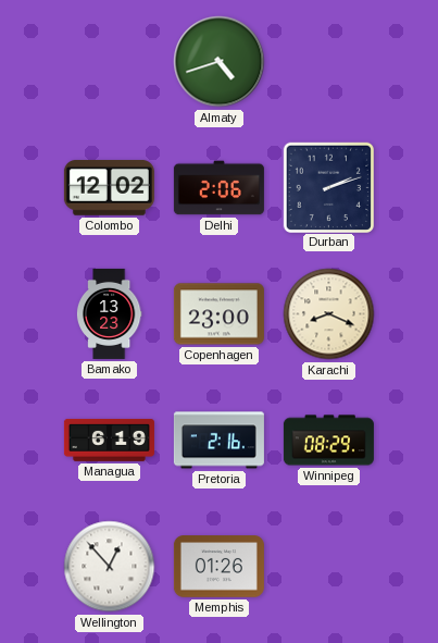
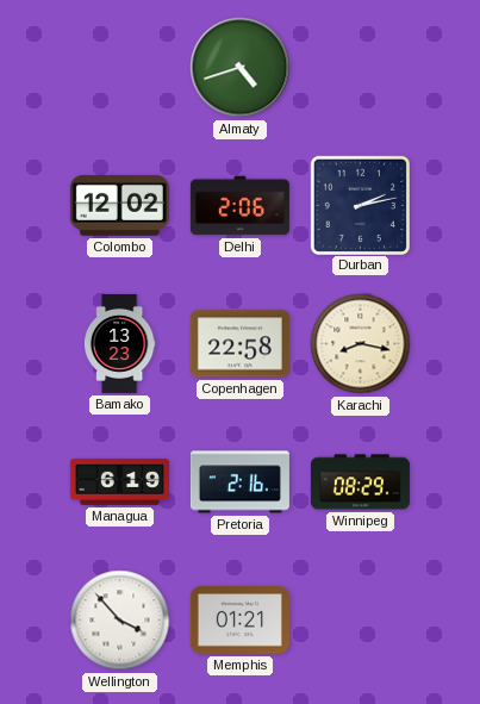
Durban: 2:12 -> 2:13 (360, 205)
Copenhagen: 23:00 -> 22:58 (239, 344)
Karachi: 8:19 -> 8:17 (361, 344)
Wellington: 12:53 -> 3:53 (120, 621)
Memphis: 01:26 -> 01:21 (239, 621)
